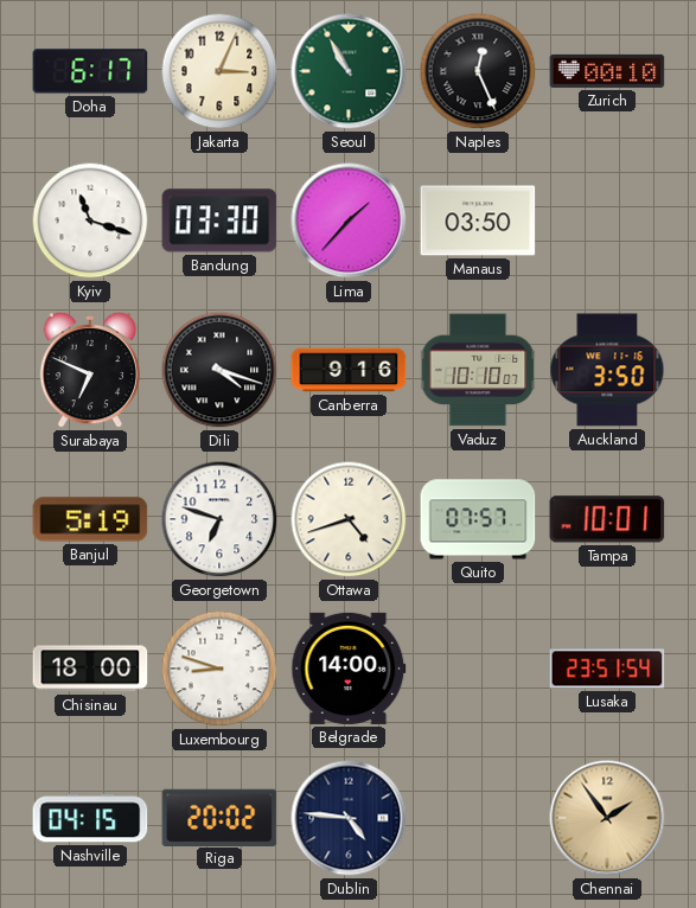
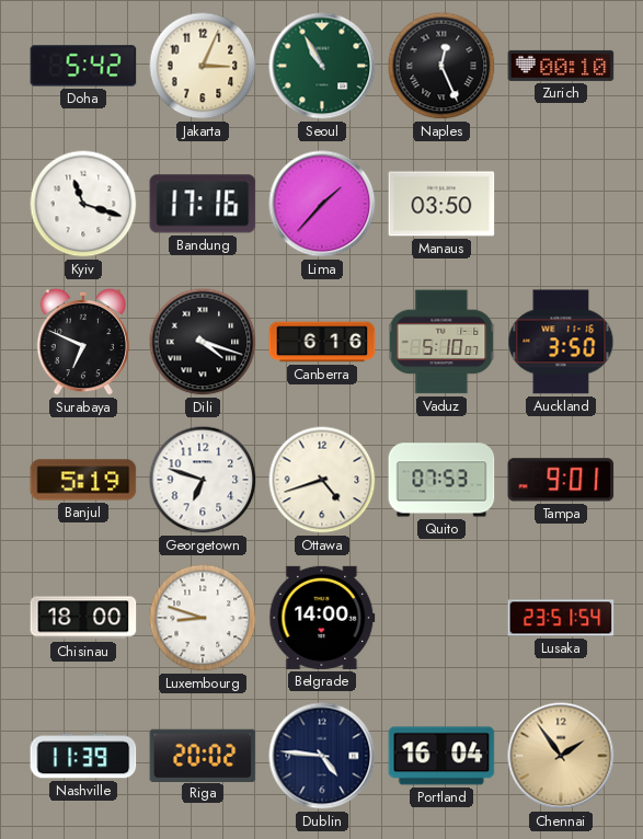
Doha: 6:17 -> 5:42 (83, 66)
Bandung: 03:30 -> 17:16 (203, 204)
Canberra: 9:16 -> 6:16 (322, 342)
Vaduz: 10:10 -> 5:10 (441, 342)
Quito: 07:57 -> 07:53 (441, 480)
Tampa: 10:01 -> 9:01 (561, 480)
Nashville: 04:15 -> 11:39 (83, 756)
Portland: none -> 16:04 (441, 756)
